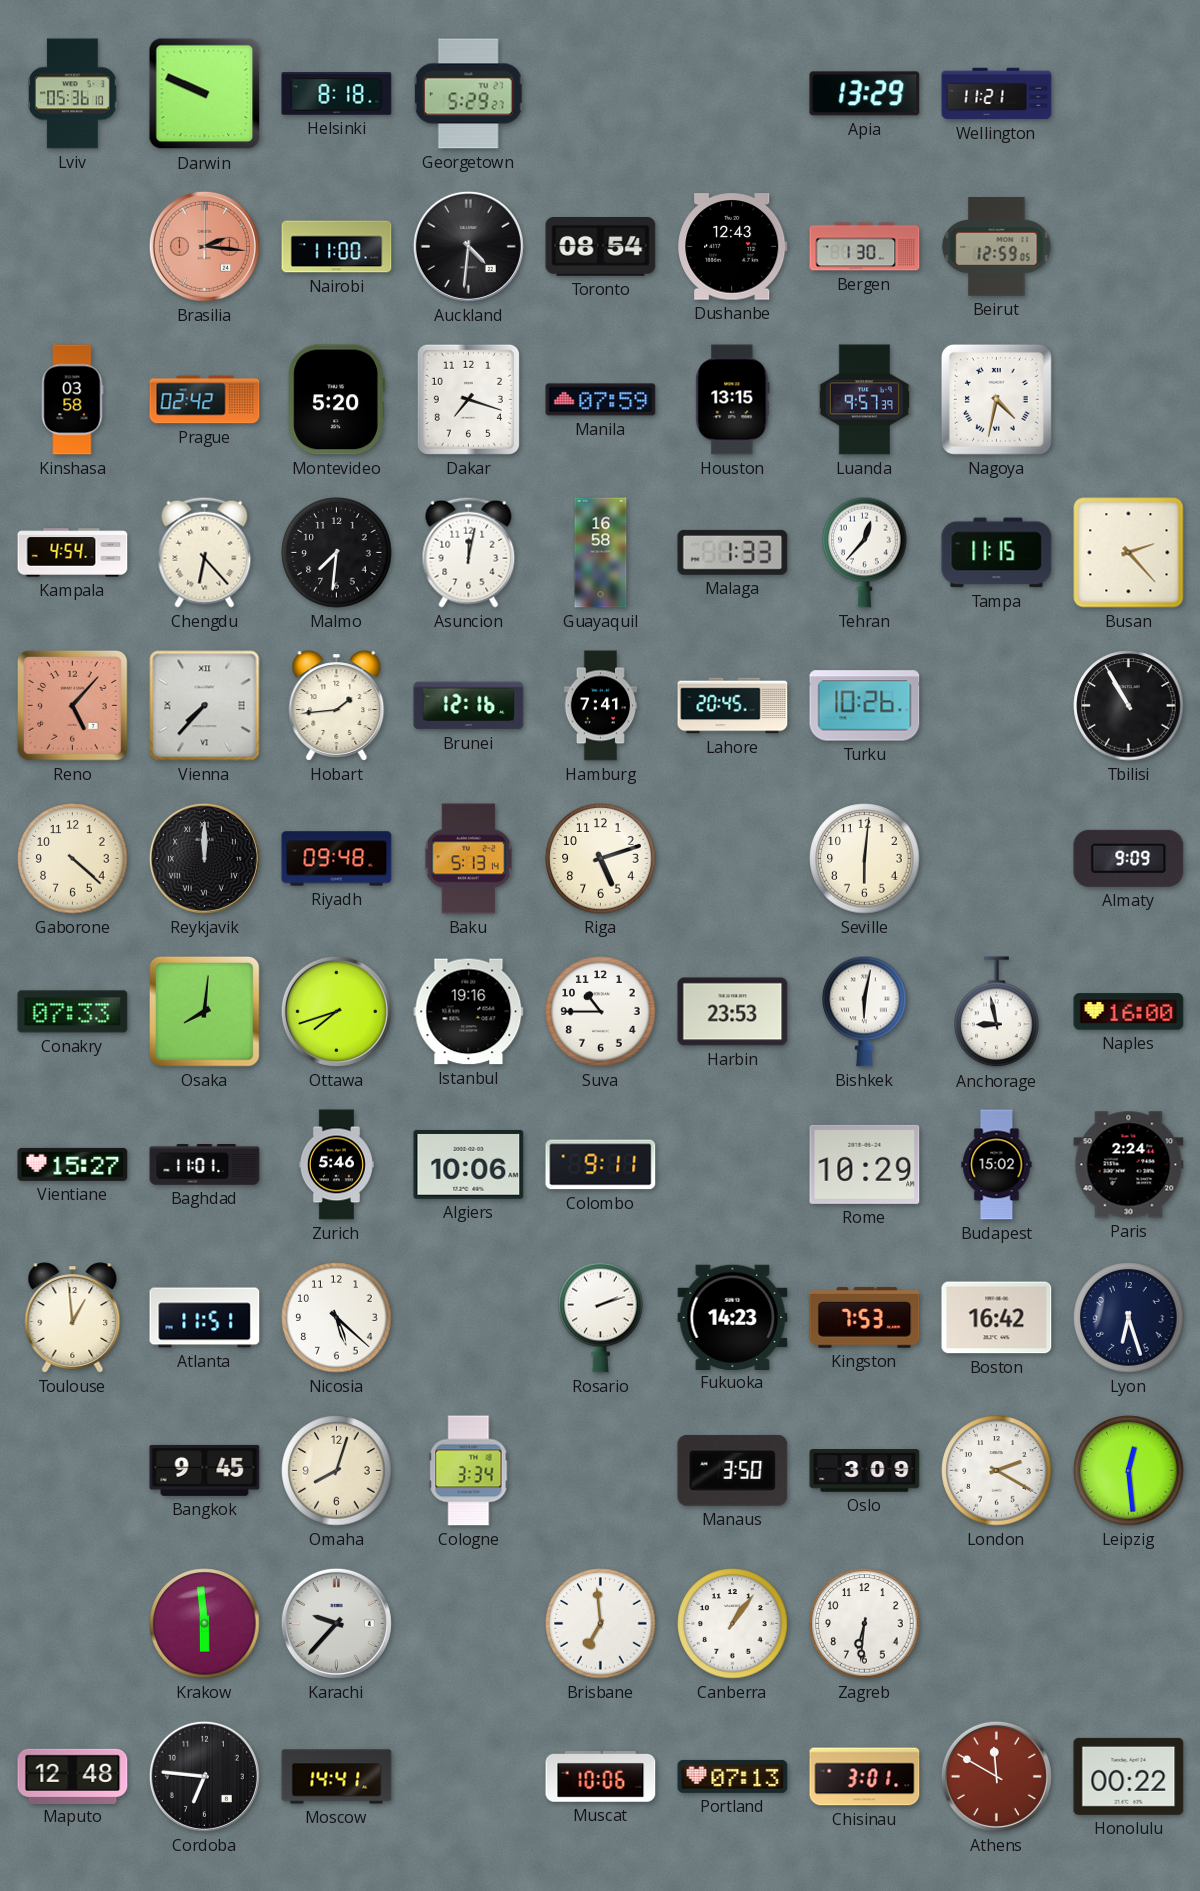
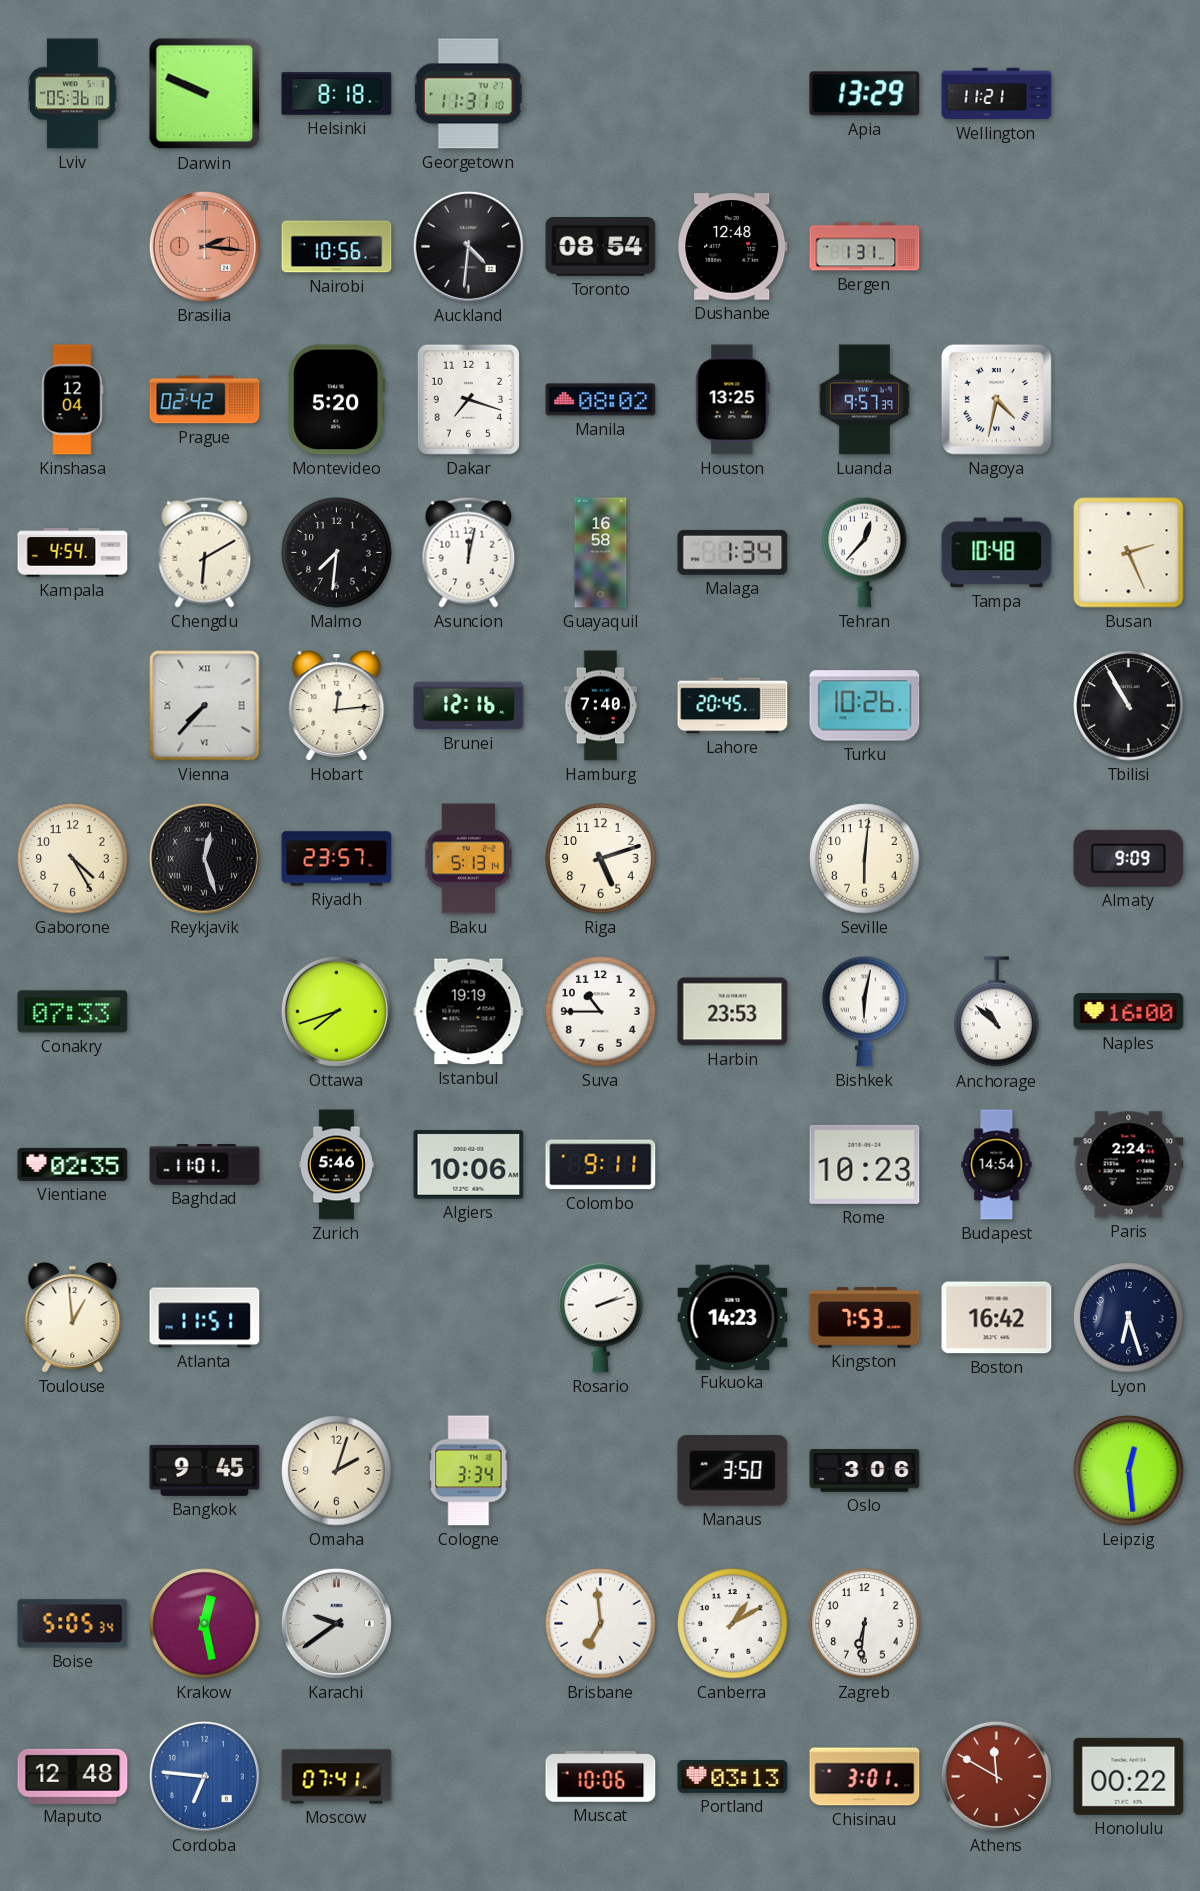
Georgetown: 5:29 -> 11:31 (468, 94)
Nairobi: 11:00 -> 10:56 (337, 247)
Dushanbe: 12:43 -> 12:48 (733, 247)
Bergen: 1:30 -> 1:31 (865, 247)
Beirut: 12:59 -> none (997, 247)
Kinshasa: 03:58 -> 12:04 (72, 400)
Manila: 07:59 -> 08:02 (601, 400)
Houston: 13:15 -> 13:25 (733, 400)
Chengdu: 6:23 -> 6:10 (205, 552)
Malaga: 1:33 -> 1:34 (733, 552)
Tampa: 11:15 -> 10:48 (997, 553)
Busan: 2:23 -> 2:26 (1129, 553)
Reno: 5:07 -> none (73, 706)
Hobart: 1:44 -> 12:14 (337, 706)
Hamburg: 7:41 -> 7:40 (601, 706)
Gaborone: 4:22 -> 4:25 (73, 859)
Reykjavik: 12:00 -> 12:27 (204, 858)
Riyadh: 09:48 -> 23:57 (337, 859)
Osaka: 8:01 -> none (205, 1012)
Istanbul: 19:16 -> 19:19 (469, 1012)
Anchorage: 8:58 -> 10:52 (997, 1012)
Vientiane: 15:27 -> 02:35 (73, 1164)
Rome: 10:29 -> 10:23 (865, 1164)
Budapest: 15:02 -> 14:54 (997, 1165)
Nicosia: 5:22 -> none (337, 1318)
Omaha: 8:03 -> 2:03 (337, 1471)
Oslo: 3:09 -> 3:06 (865, 1471)
London: 2:20 -> none (997, 1471)
Boise: none -> 5:05 (73, 1624)
Krakow: 5:59 -> 12:28 (205, 1624)
Karachi: 9:37 -> 9:39 (336, 1623)
Canberra: 1:06 -> 1:10 (733, 1624)
Cordoba dial: black -> blue (204, 1776)
Moscow: 14:41 -> 07:41 (337, 1777)
Portland: 07:13 -> 03:13 (733, 1776)
